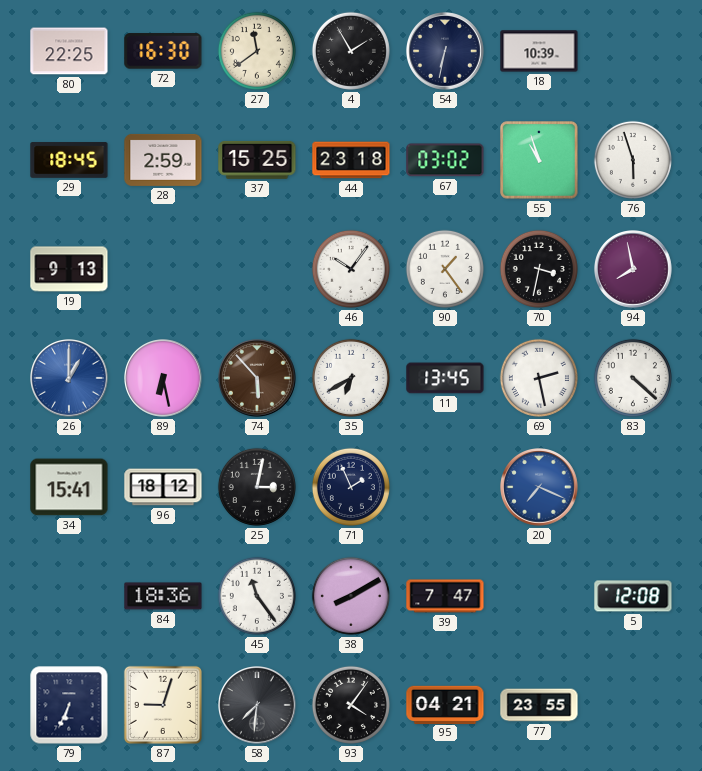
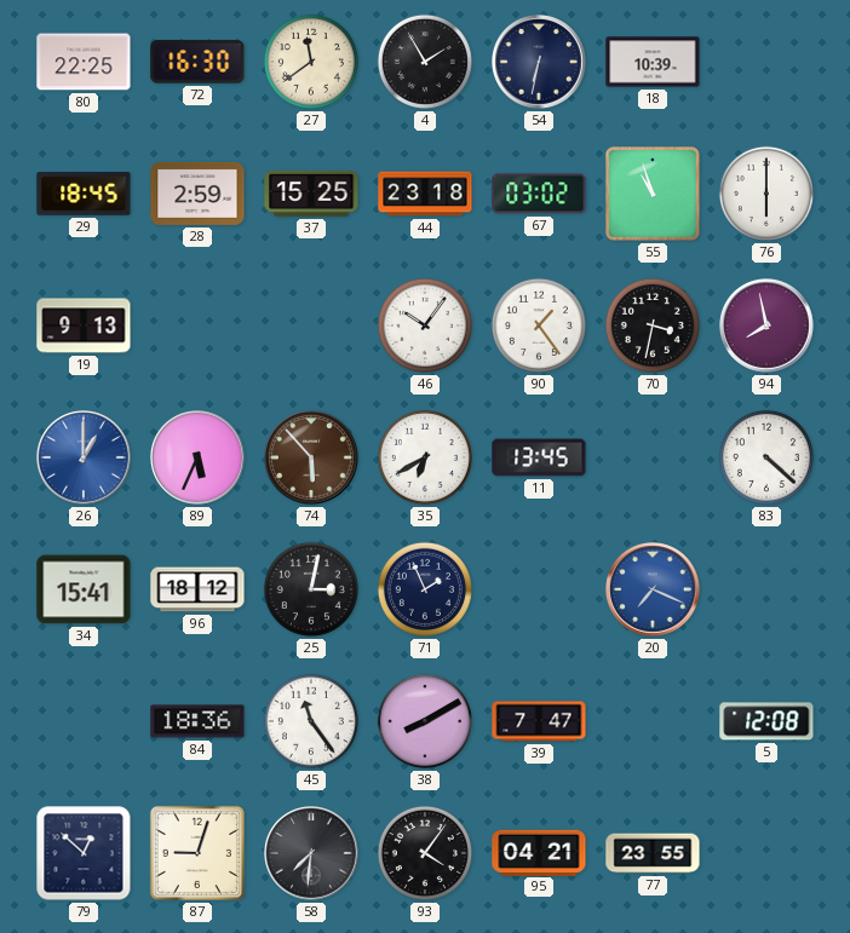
76: 5:57 -> 6:00 (766, 194)
89: 6:28 -> 5:34 (199, 459)
69: 2:28 -> none (539, 378)
79: 6:34 -> 12:52 (84, 853)
